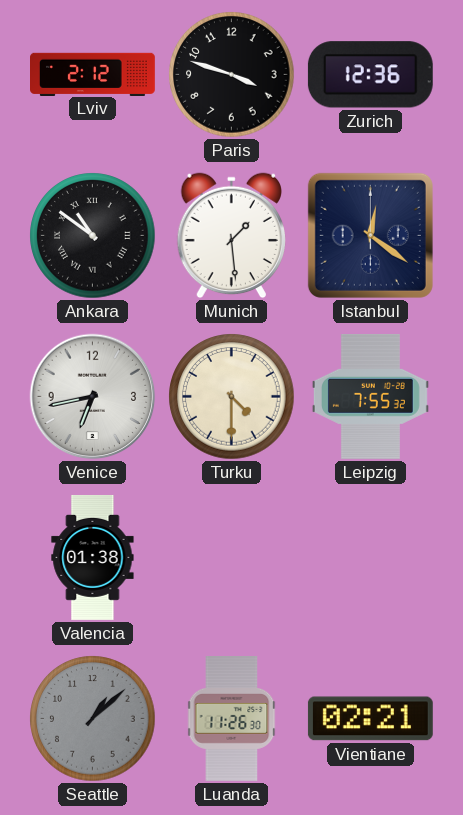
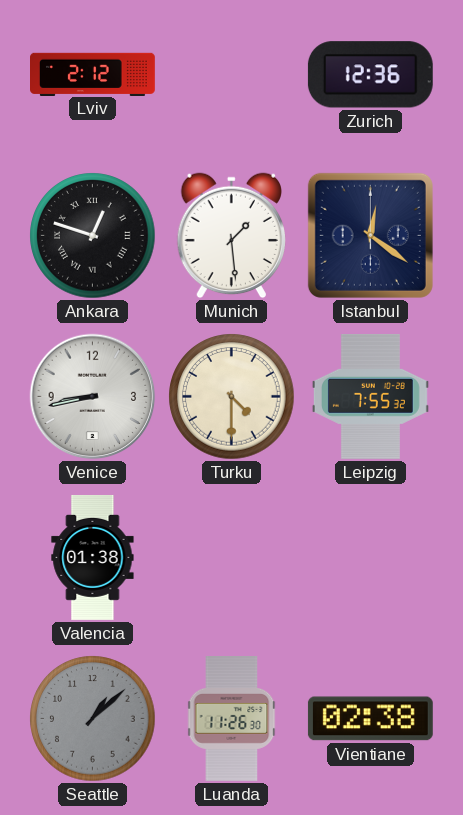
Paris: 3:48 -> none (232, 75)
Ankara: 10:51 -> 12:48 (93, 236)
Venice: 6:43 -> 8:43 (93, 397)
Vientiane: 02:21 -> 02:38 (370, 719)
